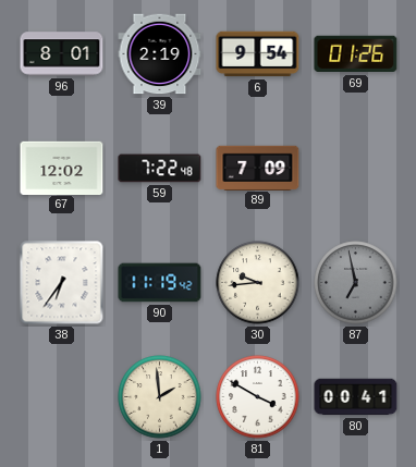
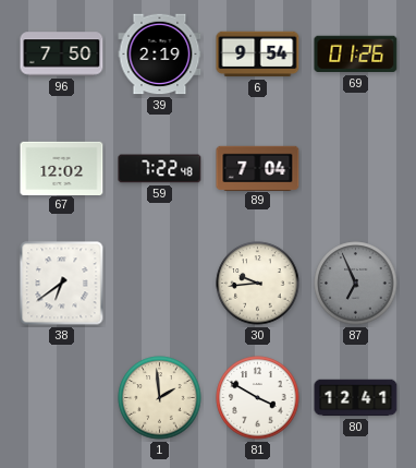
96: 8:01 -> 7:50 (62, 55)
89: 7:09 -> 7:04 (258, 168)
38: 6:36 -> 6:39 (62, 284)
90: 11:19 -> none (160, 283)
87: 6:58 -> 6:56 (356, 284)
80: 00:41 -> 12:41 (356, 398)
